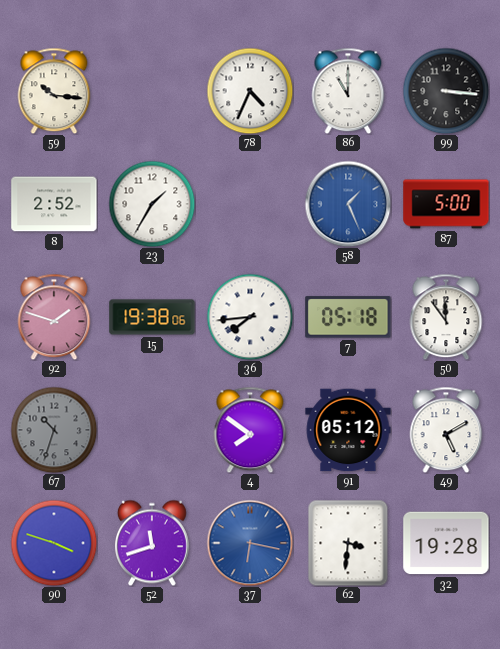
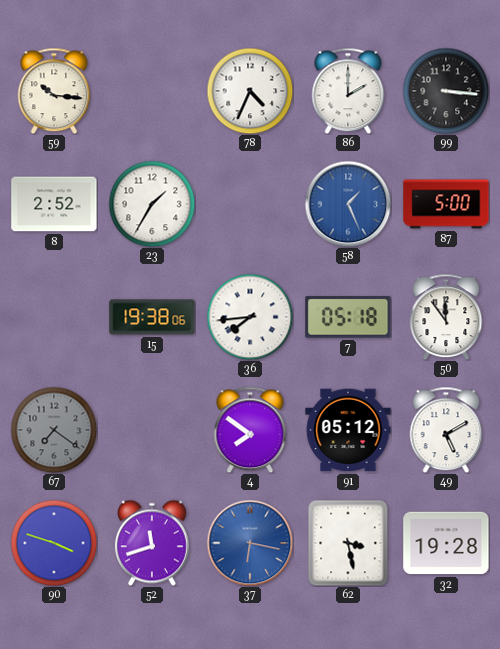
86: 11:00 -> 2:00 (348, 91)
92: 1:48 -> none (54, 317)
67: 10:33 -> 7:21 (54, 430)
62: 3:31 -> 3:28 (348, 543)
